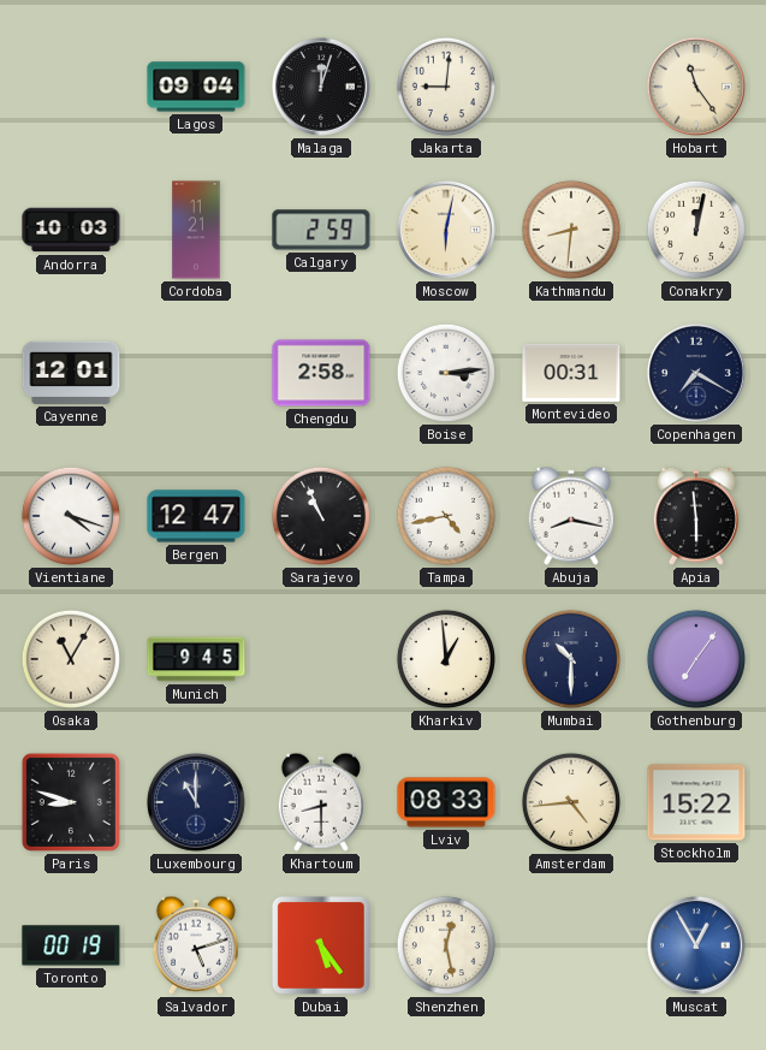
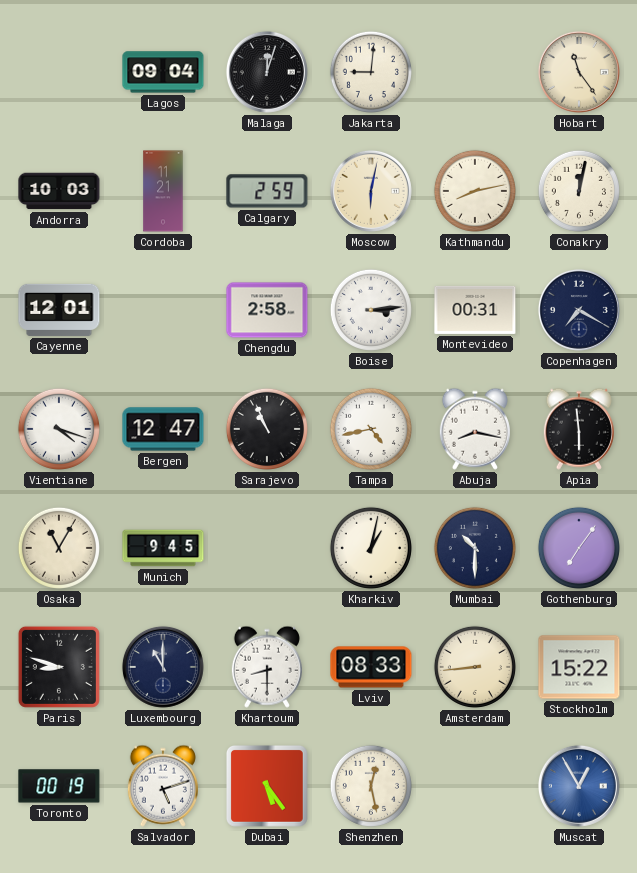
Kathmandu: 8:31 -> 8:13 (475, 191)
Kharkiv: 12:59 -> 1:02 (371, 548)
Amsterdam: 4:44 -> 8:44 (475, 667)
